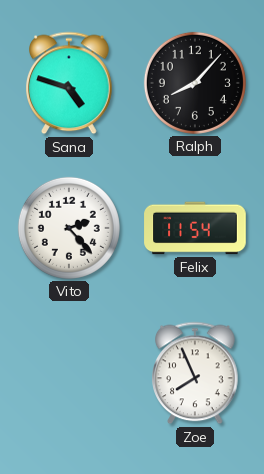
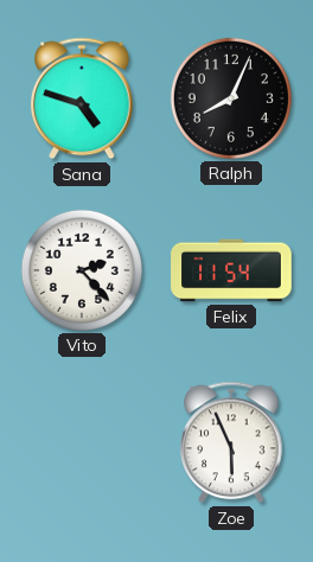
Ralph: 8:07 -> 8:04 (231, 98)
Zoe: 7:56 -> 5:56 (231, 442)
